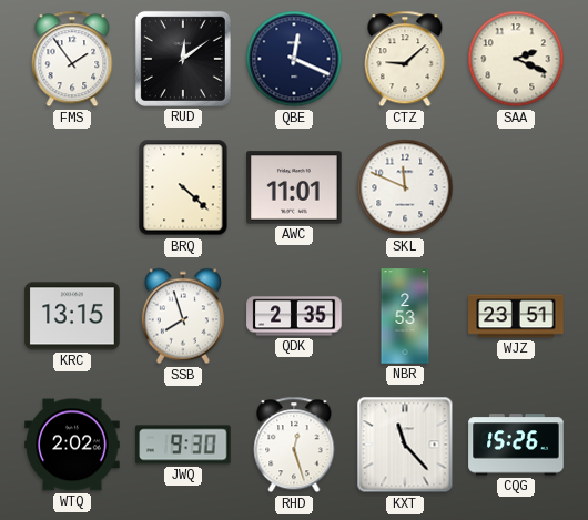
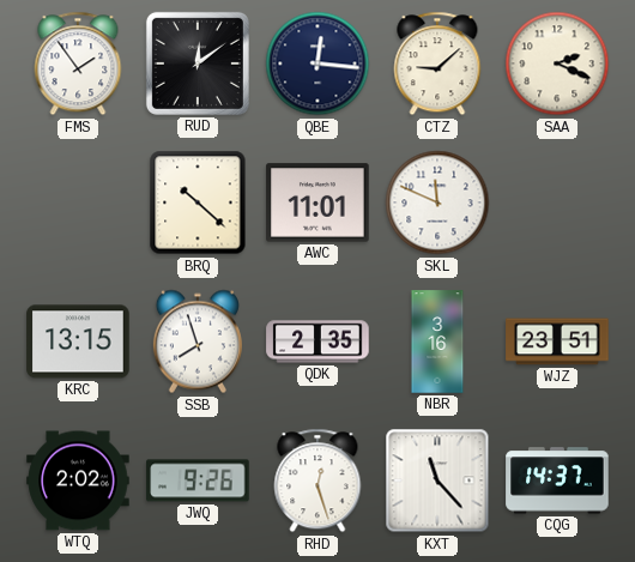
QBE: 12:19 -> 12:16 (317, 64)
BRQ: 4:22 -> 10:22 (198, 203)
NBR: 2:53 -> 3:16 (437, 342)
JWQ: 9:30 -> 9:26 (198, 481)
CQG: 15:26 -> 14:37 (557, 481)
